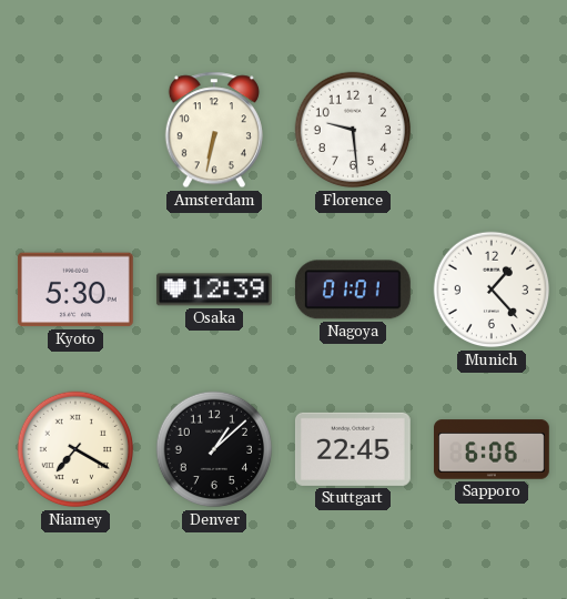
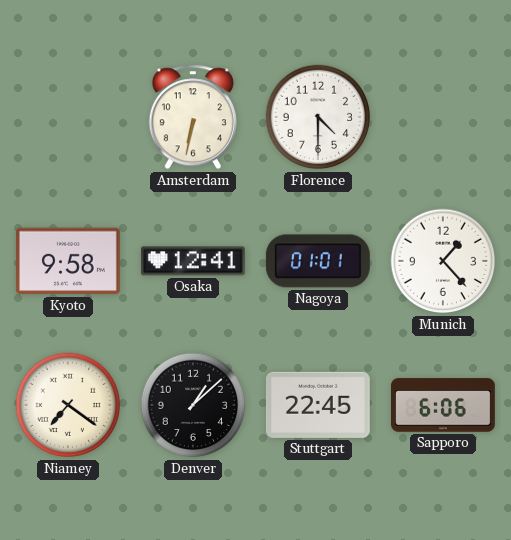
Florence: 9:29 -> 4:30 (318, 117)
Kyoto: 5:30 -> 9:58 (68, 261)
Osaka: 12:39 -> 12:41 (193, 261)
Niamey: 7:20 -> 7:21 (68, 405)
